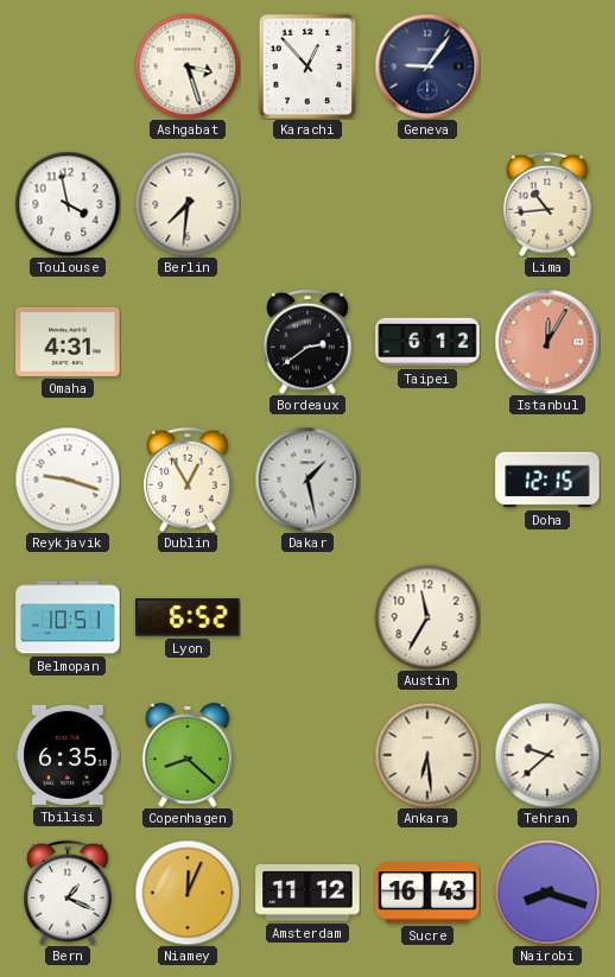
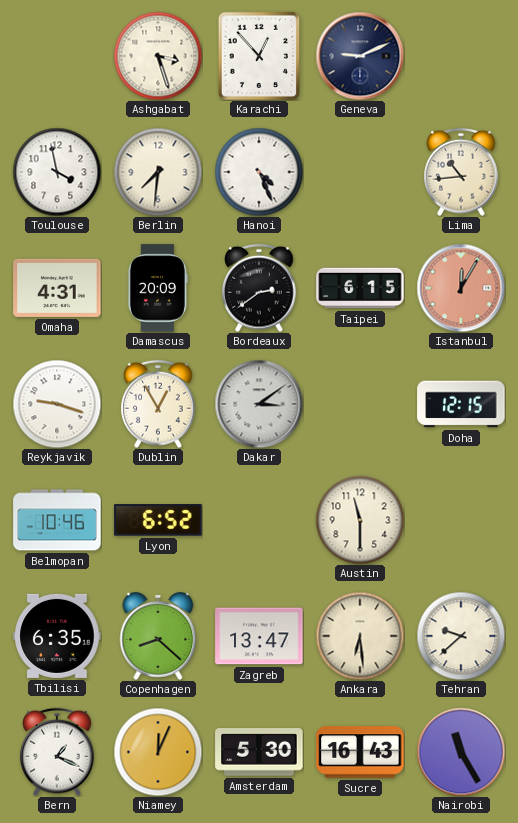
Geneva: 9:06 -> 9:11 (360, 56)
Hanoi: none -> 4:26 (259, 172)
Damascus: none -> 20:09 (157, 288)
Taipei: 6:12 -> 6:15 (360, 288)
Dakar: 1:28 -> 3:09 (259, 404)
Belmopan: 10:51 -> 10:46 (57, 520)
Austin: 11:35 -> 11:30 (360, 520)
Zagreb: none -> 13:47 (259, 636)
Amsterdam: 11:12 -> 5:30 (259, 752)
Nairobi: 8:18 -> 11:25 (461, 752)
